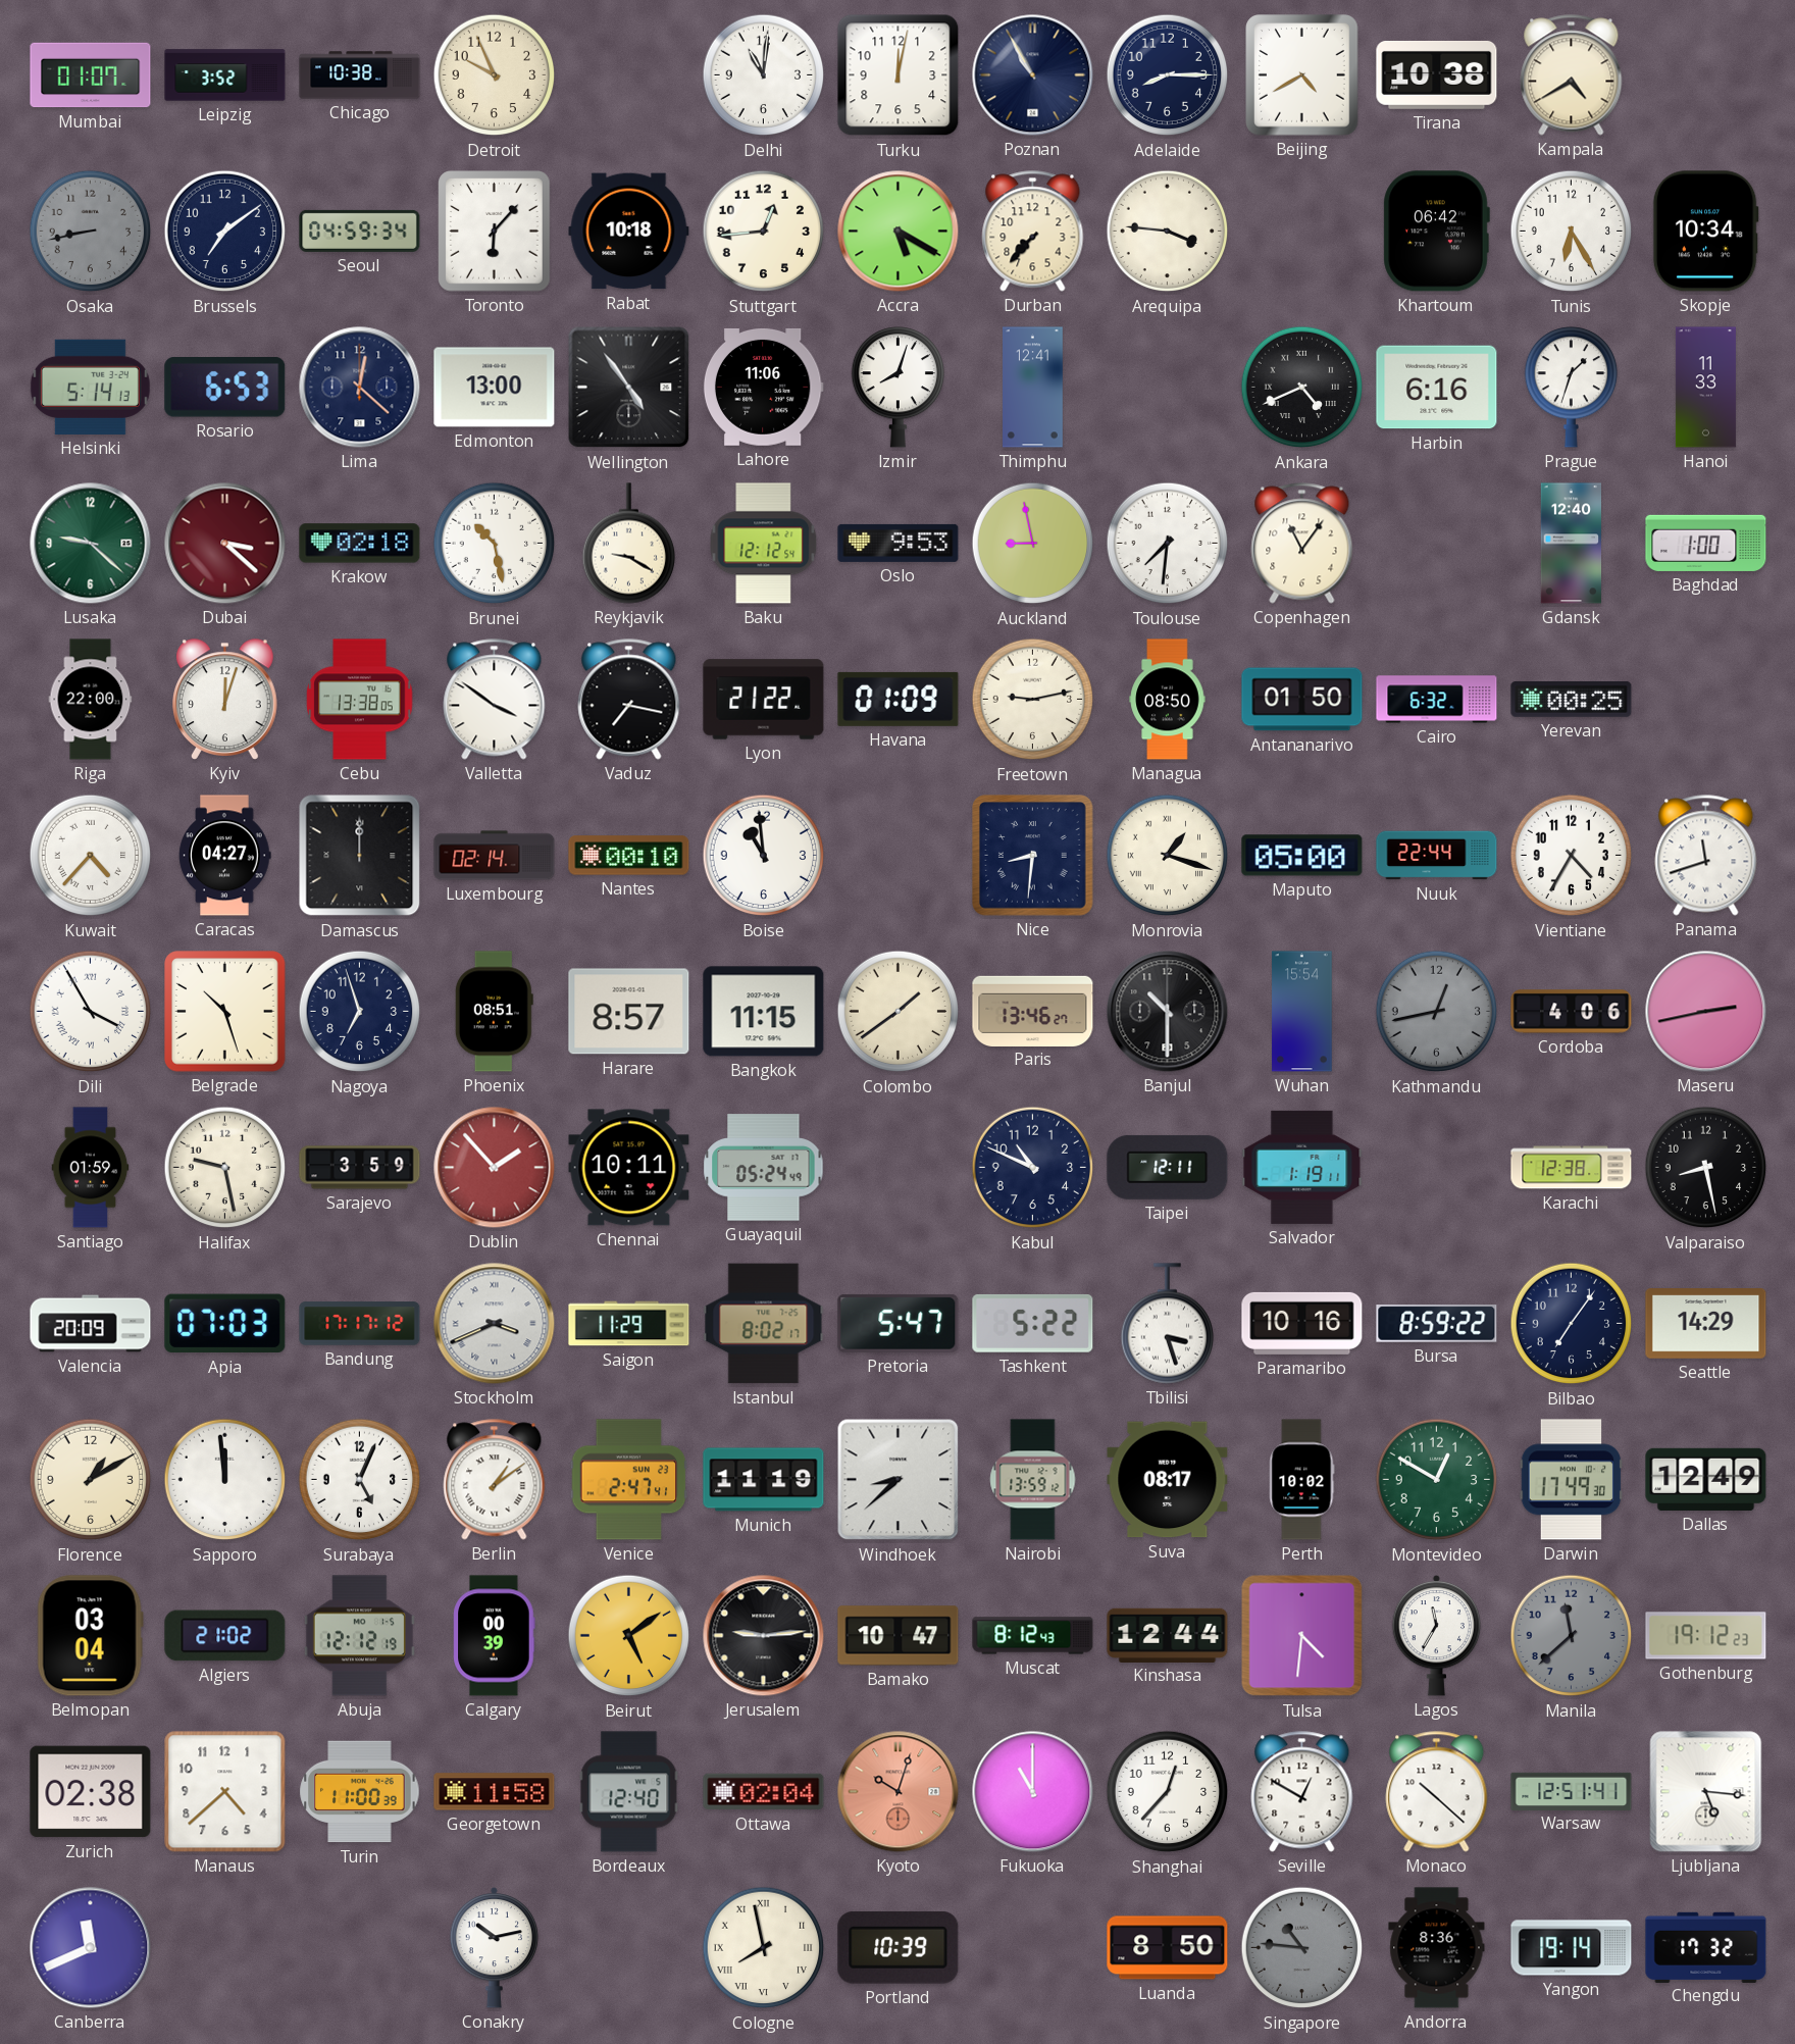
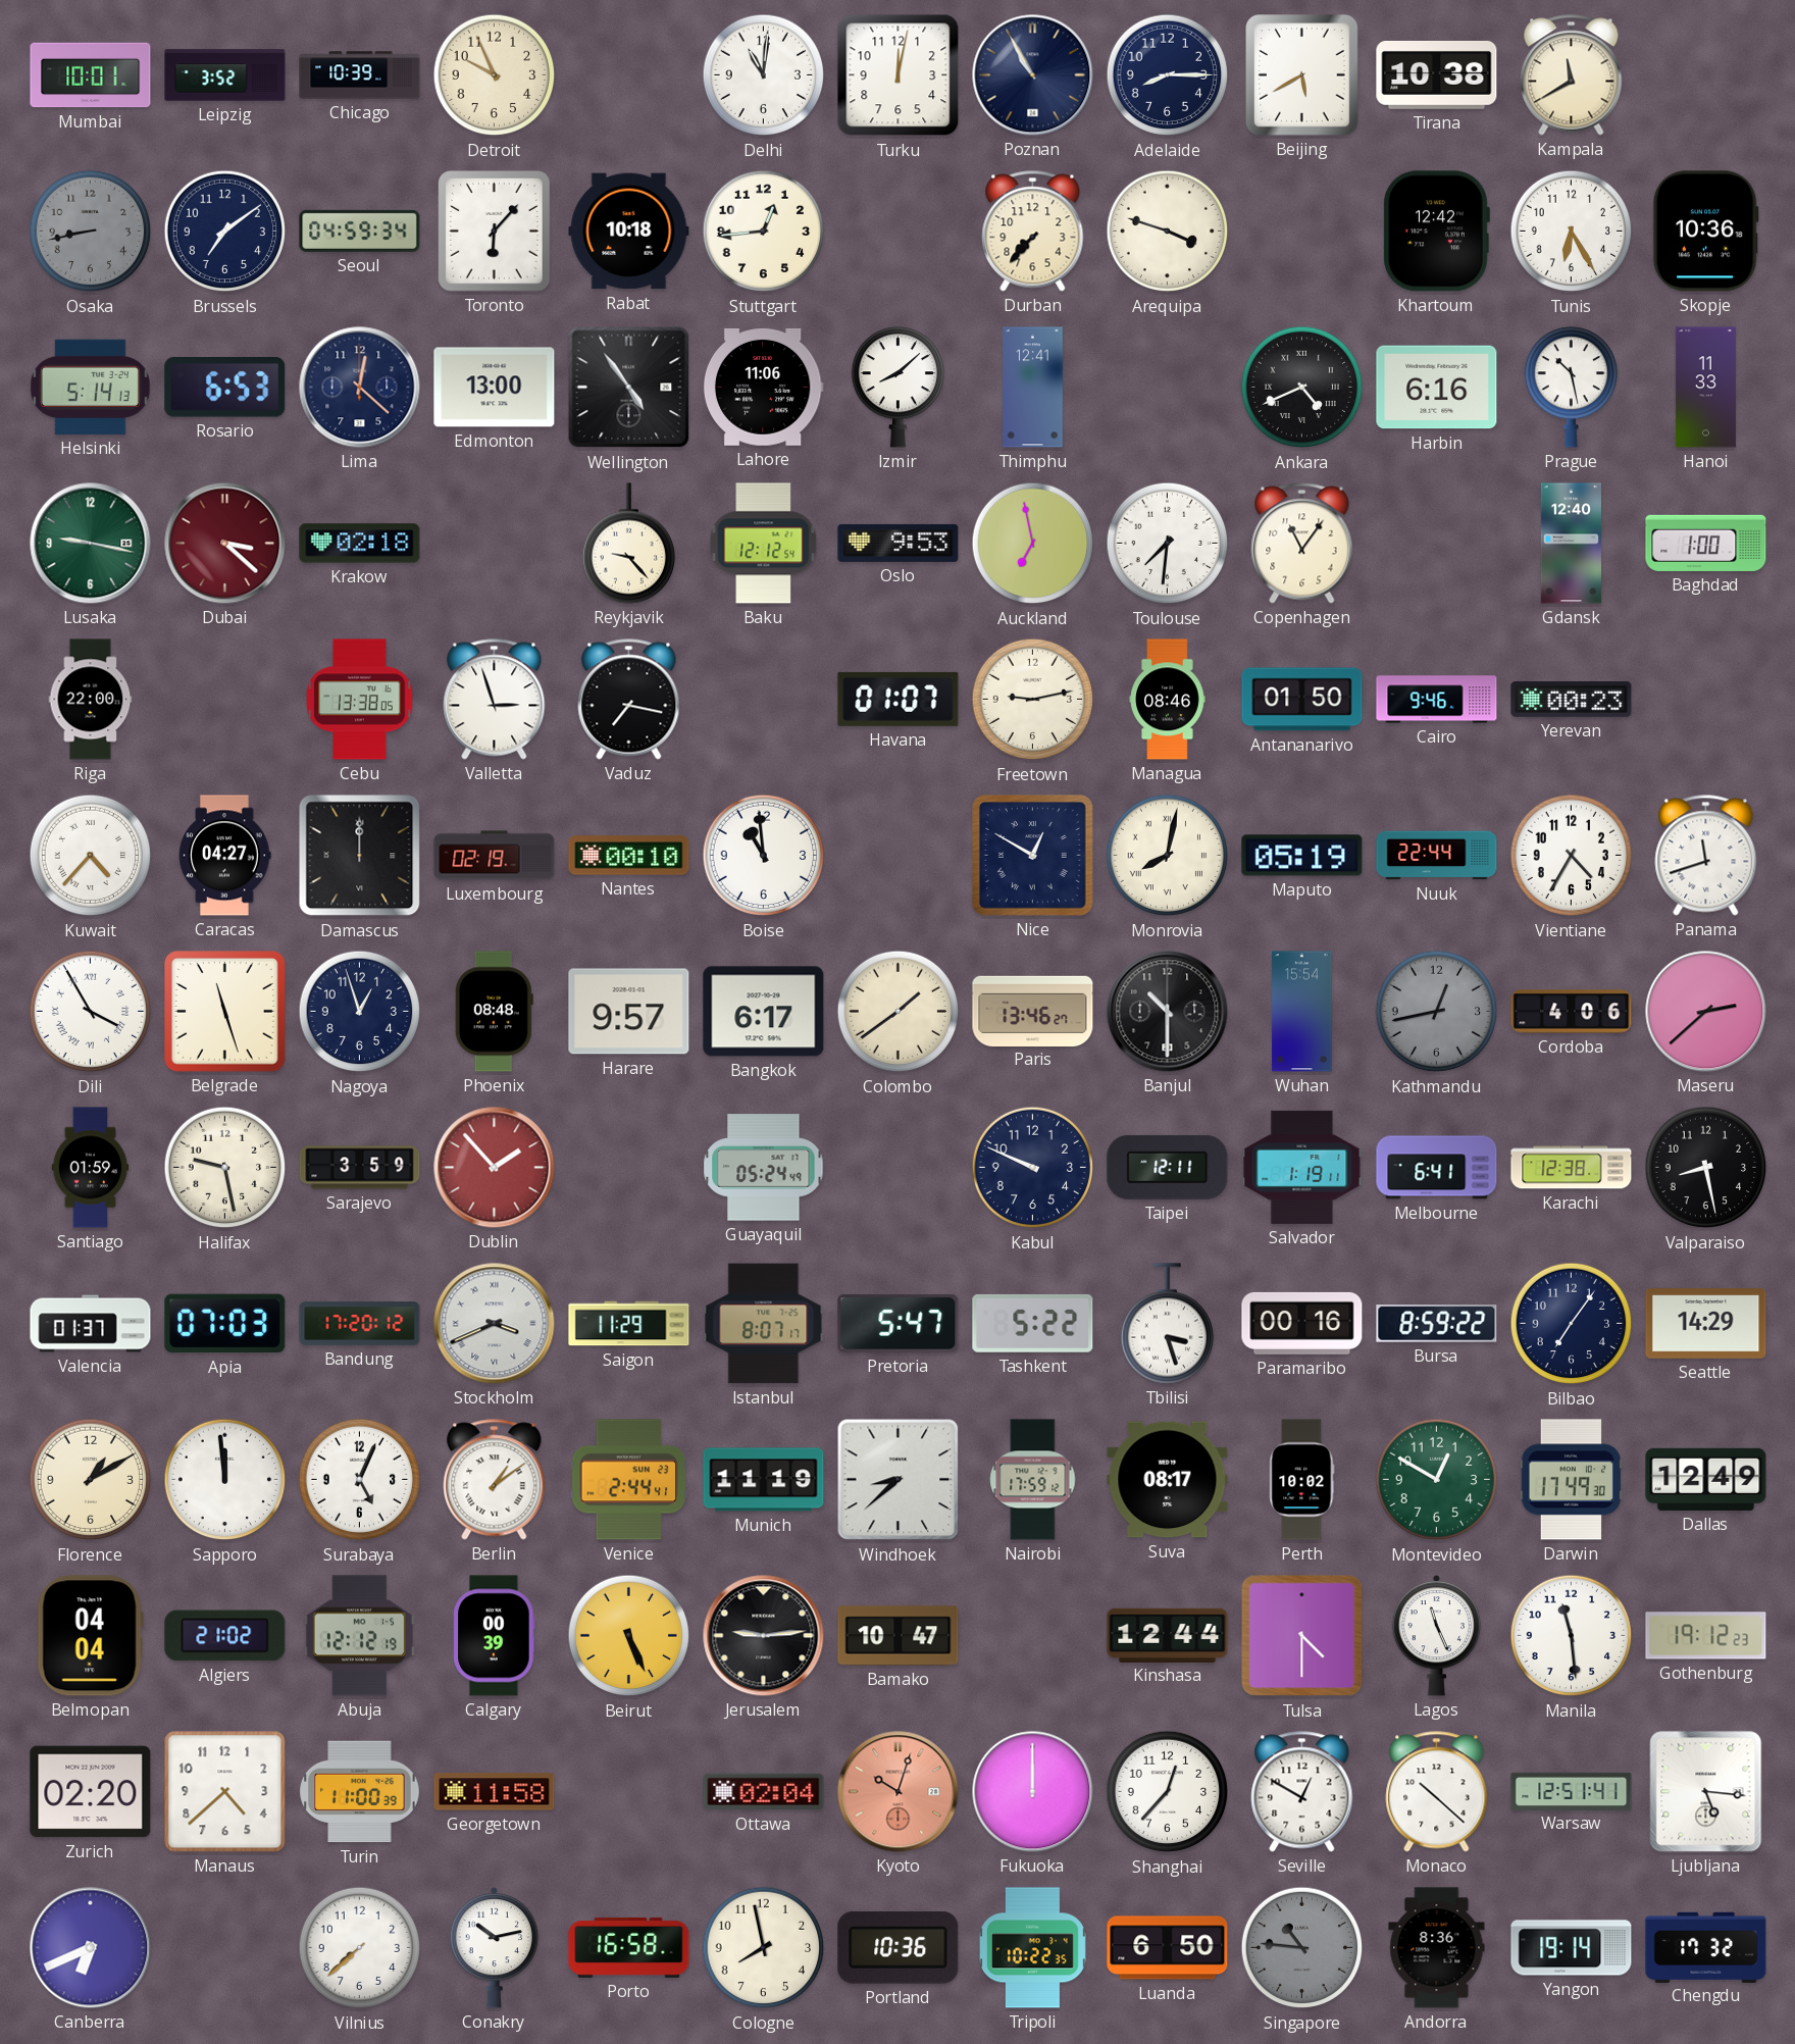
Mumbai: 01:07 -> 10:01 (91, 75)
Chicago: 10:38 -> 10:39 (360, 75)
Beijing: 4:40 -> 5:40 (1302, 75)
Kampala: 4:40 -> 11:40 (1572, 75)
Accra: 5:20 -> none (899, 232)
Arequipa: 3:46 -> 3:48 (1168, 232)
Khartoum: 06:42 -> 12:42 (1436, 232)
Skopje: 10:34 -> 10:36 (1705, 232)
Izmir: 8:03 -> 8:08 (897, 388)
Prague: 1:33 -> 10:28 (1571, 388)
Lusaka: 9:22 -> 9:17 (91, 544)
Brunei: 10:28 -> none (495, 544)
Reykjavik: 9:20 -> 9:23 (628, 544)
Auckland: 8:58 -> 6:58 (1033, 544)
Kyiv: 12:03 -> none (225, 700)
Valletta: 3:51 -> 2:57 (495, 700)
Lyon: 21:22 -> none (764, 700)
Havana: 01:09 -> 01:07 (899, 699)
Managua: 08:50 -> 08:46 (1168, 700)
Cairo: 6:32 -> 9:46 (1437, 700)
Yerevan: 00:25 -> 00:23 (1572, 699)
Luxembourg: 02:14 -> 02:19 (495, 856)
Nice: 8:31 -> 12:50 (1033, 856)
Monrovia: 1:18 -> 8:02 (1168, 856)
Maputo: 05:00 -> 05:19 (1302, 856)
Belgrade: 10:27 -> 11:27 (225, 1012)
Nagoya: 6:57 -> 12:57 (360, 1012)
Phoenix: 08:51 -> 08:48 (494, 1012)
Harare: 8:57 -> 9:57 (629, 1012)
Bangkok: 11:15 -> 6:17 (764, 1012)
Maseru: 2:43 -> 2:38 (1706, 1012)
Chennai: 10:11 -> none (629, 1168)
Kabul: 10:49 -> 9:49 (1033, 1168)
Melbourne: none -> 6:41 (1437, 1168)
Valencia: 20:09 -> 01:37 (91, 1324)
Bandung: 17:17 -> 17:20 (360, 1324)
Istanbul: 8:02 -> 8:07 (764, 1324)
Paramaribo: 10:16 -> 00:16 (1302, 1323)
Venice: 2:47 -> 2:44 (629, 1480)
Nairobi: 13:59 -> 17:59 (1033, 1480)
Belmopan: 03:04 -> 04:04 (90, 1636)
Beirut: 5:09 -> 5:26 (629, 1636)
Muscat: 8:12 -> none (1033, 1636)
Tulsa: 4:31 -> 4:30 (1302, 1636)
Lagos: 11:35 -> 11:26 (1437, 1635)
Manila: 11:38 -> 11:29 (1572, 1636)
Manila dial: grey -> white (1572, 1636)
Zurich: 02:38 -> 02:20 (91, 1792)
Bordeaux: 12:40 -> none (629, 1792)
Fukuoka: 11:00 -> 12:00 (1033, 1792)
Canberra: 11:41 -> 6:41 (91, 1948)
Vilnius: none -> 7:38 (360, 1948)
Porto: none -> 16:58 (629, 1947)
Cologne numerals: Roman -> Arabic (764, 1948)
Portland: 10:39 -> 10:36 (899, 1947)
Tripoli: none -> 10:22 (1033, 1948)
Luanda: 8:50 -> 6:50 (1168, 1948)
